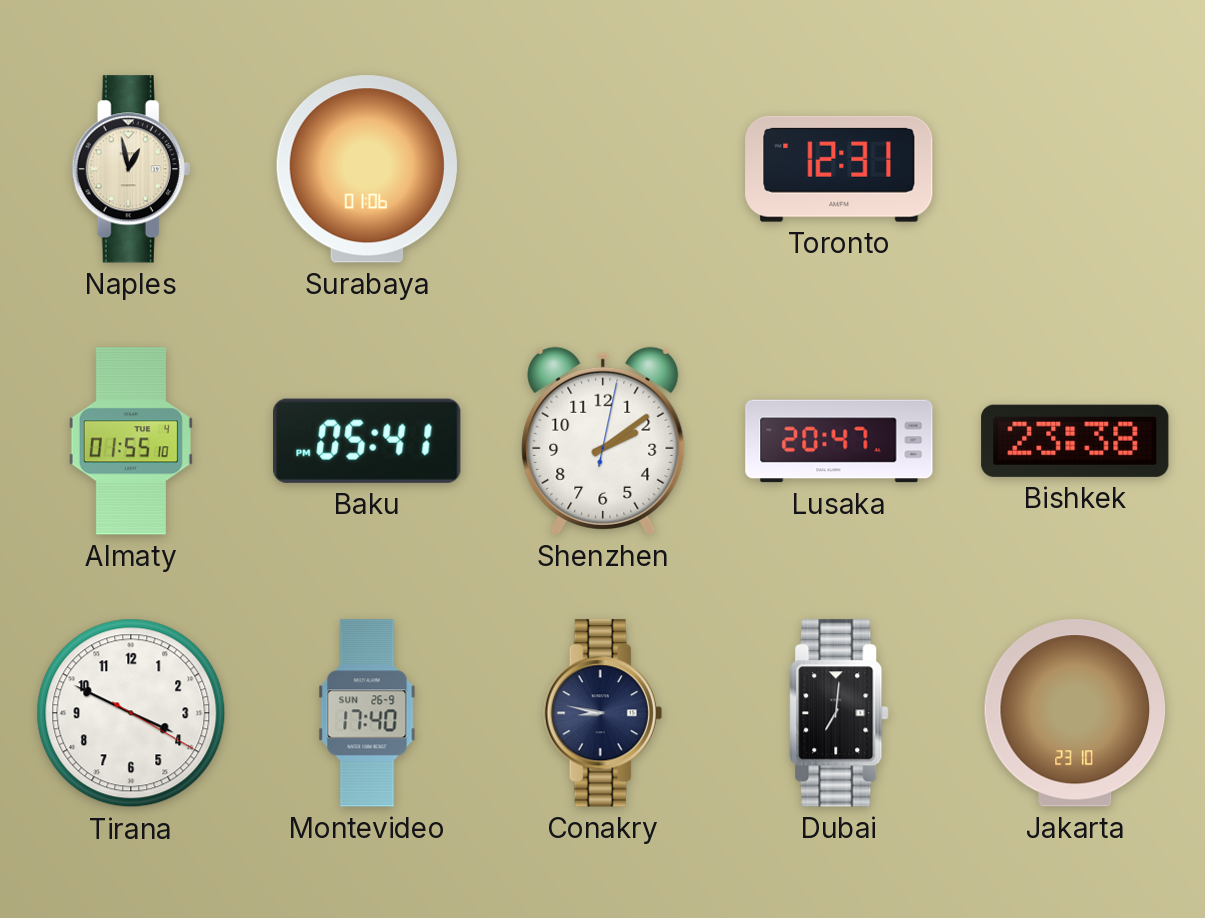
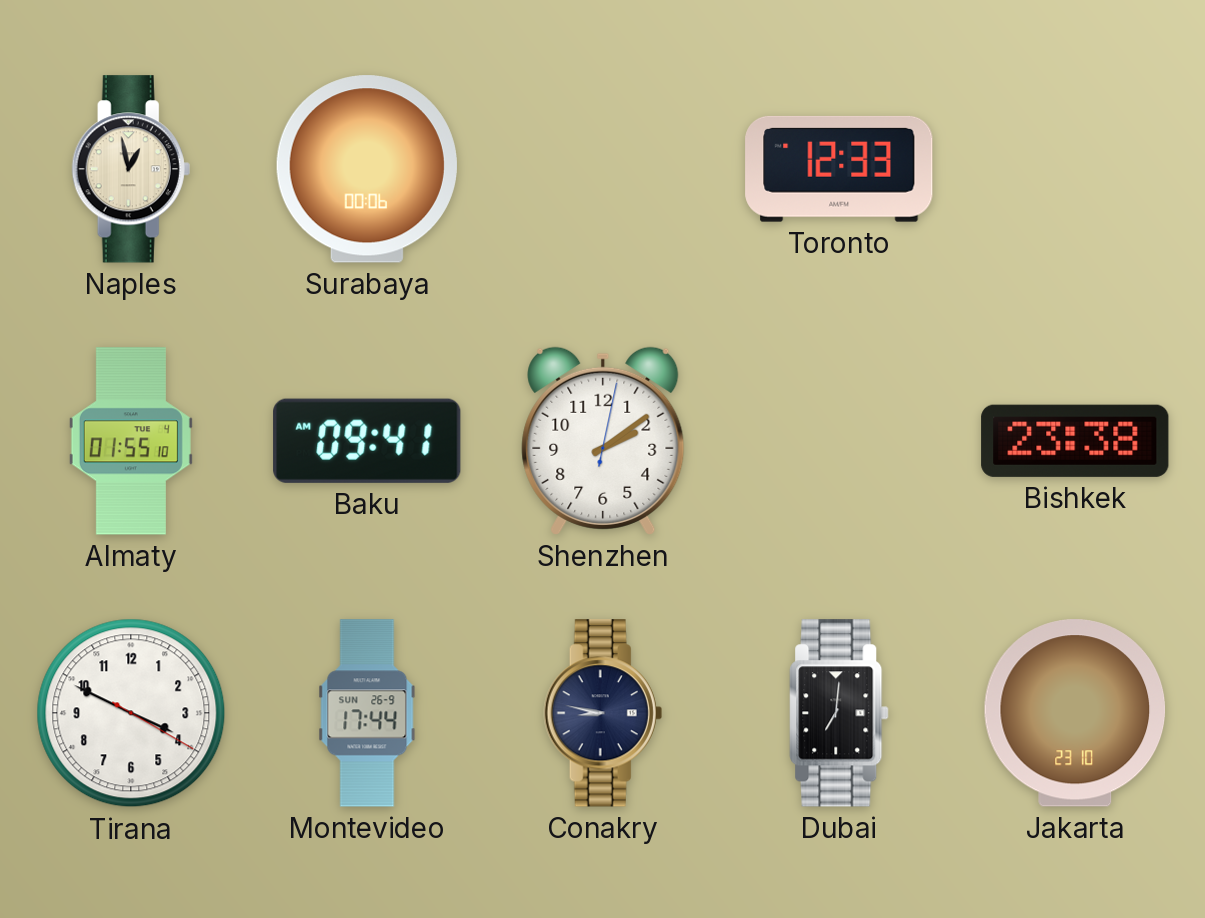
Surabaya: 01:06 -> 00:06 (367, 169)
Toronto: 12:31 -> 12:33 (839, 169)
Baku: 05:41 -> 09:41 (367, 441)
Lusaka: 20:47 -> none (839, 441)
Montevideo: 17:40 -> 17:44 (367, 713)
